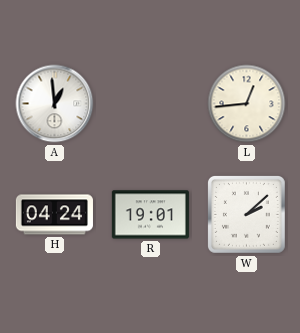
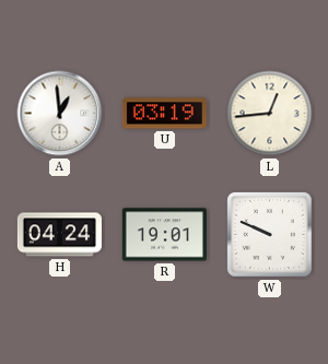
U: none -> 03:19 (164, 114)
W: 2:08 -> 9:49 (270, 235)
